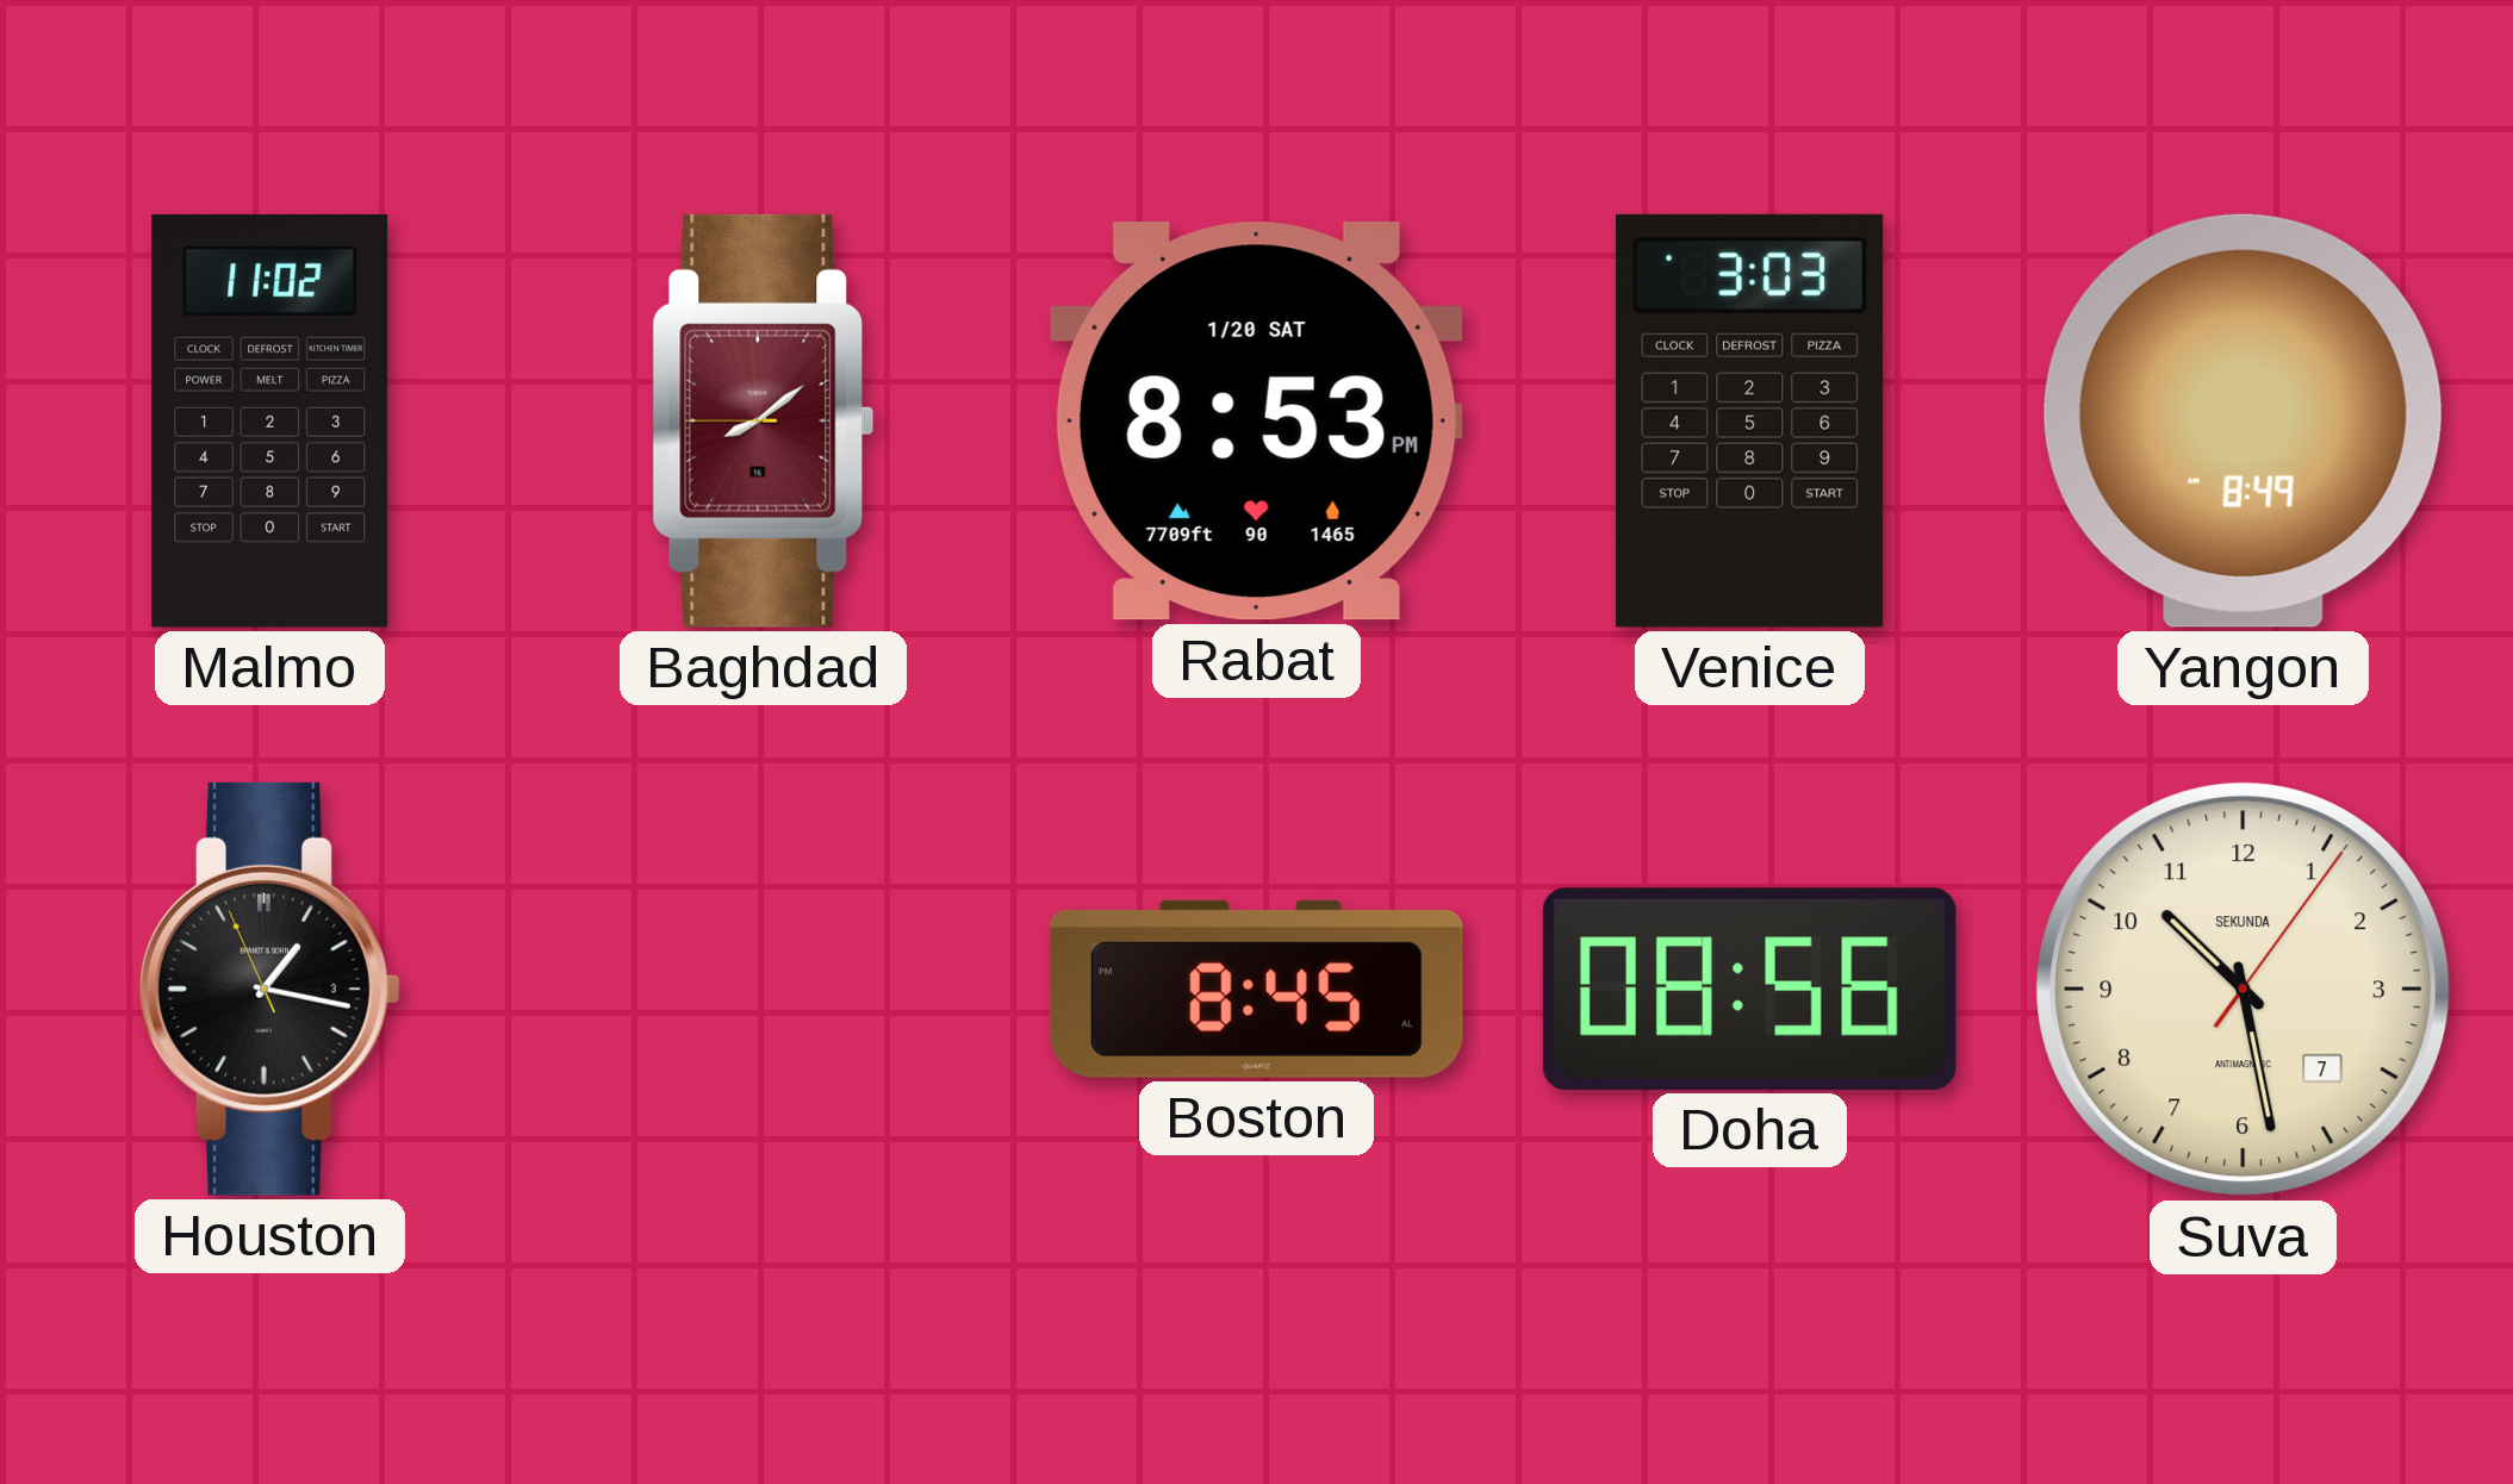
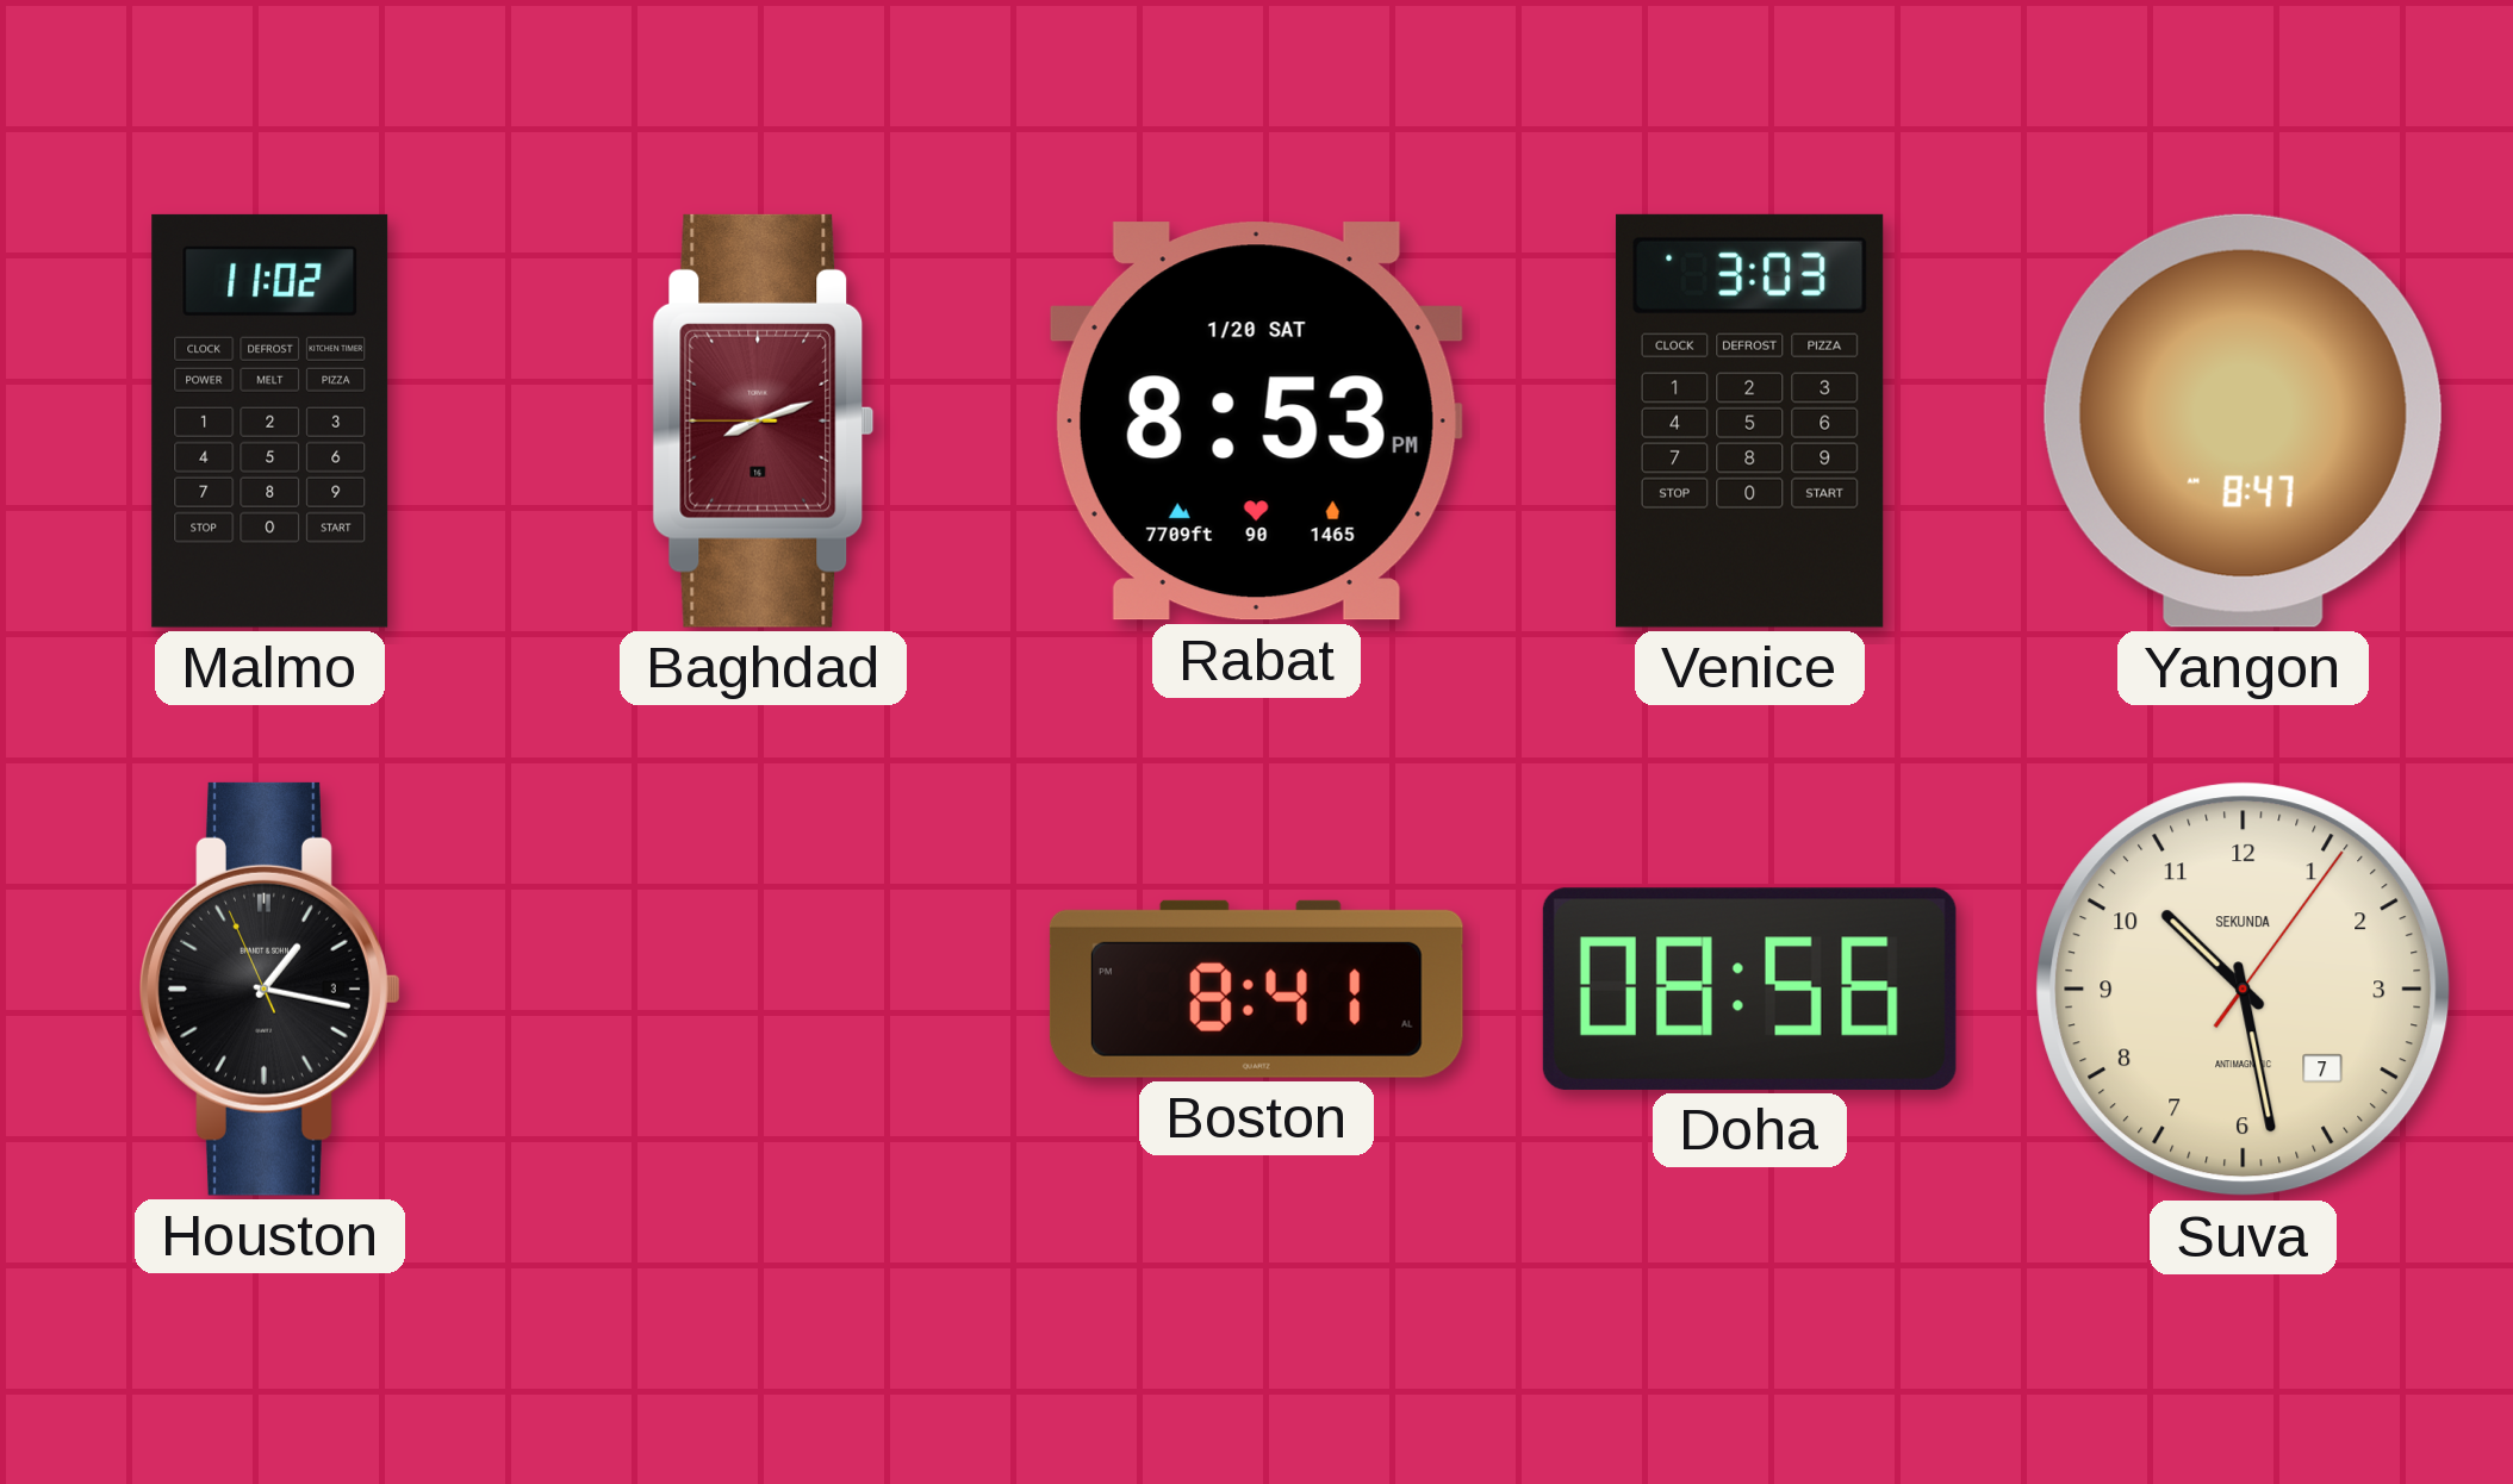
Baghdad: 8:08 -> 8:11 (764, 420)
Yangon: 8:49 -> 8:47 (2243, 420)
Boston: 8:45 -> 8:41 (1256, 989)
